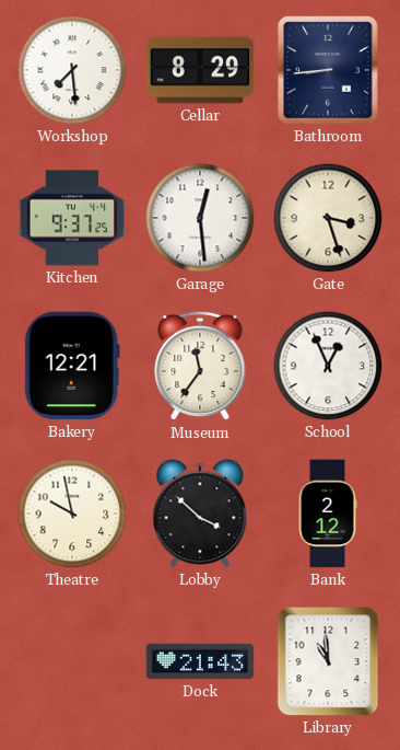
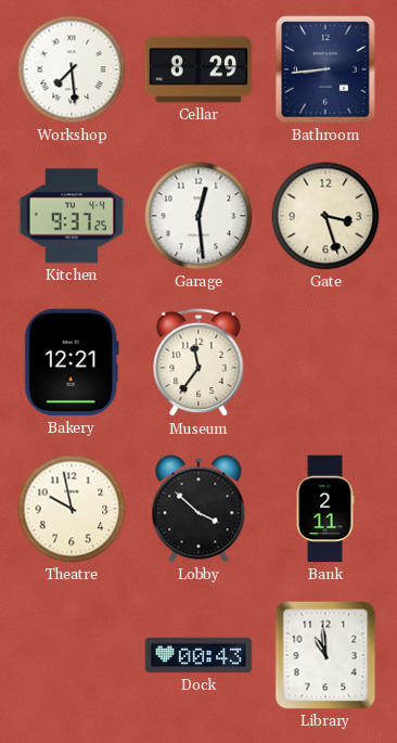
School: 12:56 -> none (328, 366)
Bank: 2:12 -> 2:11 (325, 509)
Dock: 21:43 -> 00:43 (198, 655)
